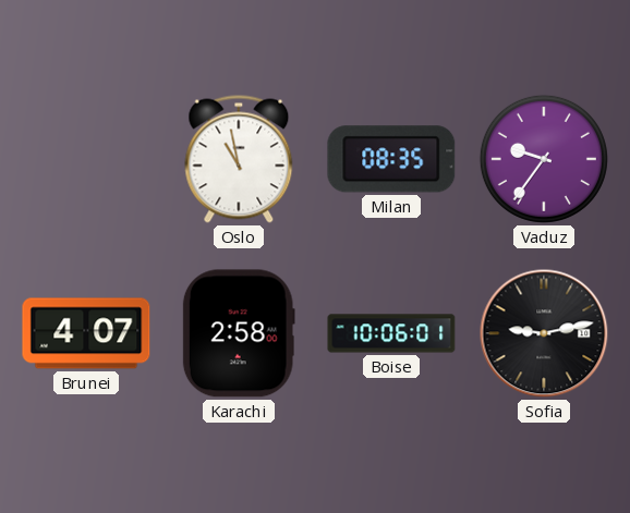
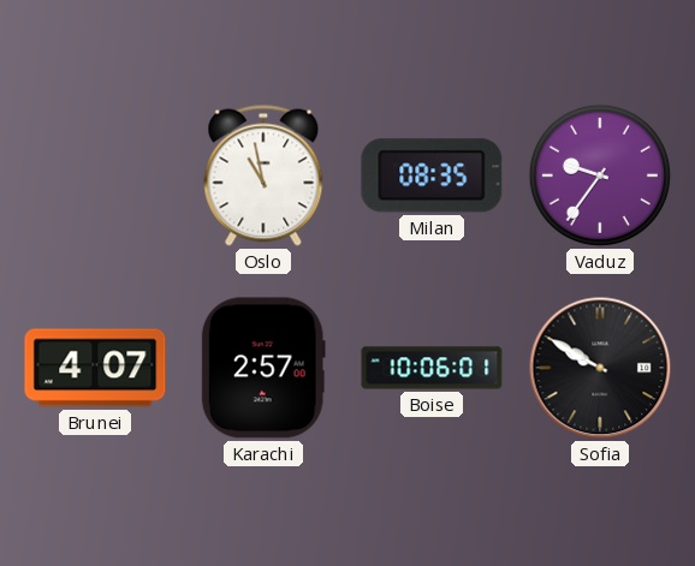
Karachi: 2:58 -> 2:57 (263, 368)
Sofia: 9:13 -> 9:50 (600, 368)
